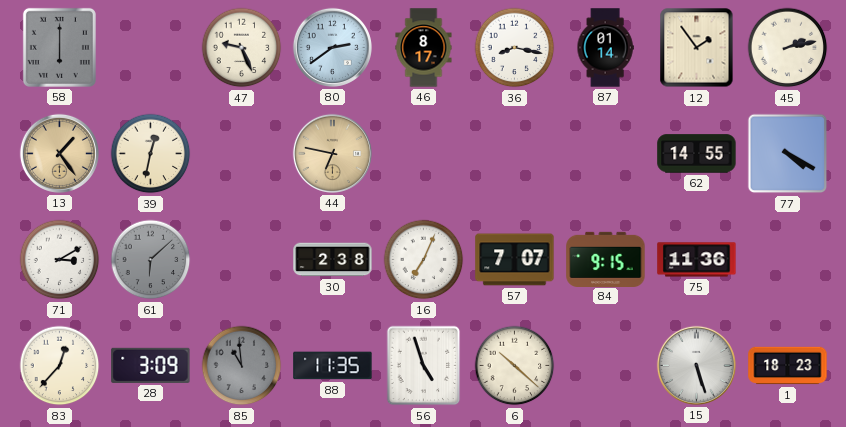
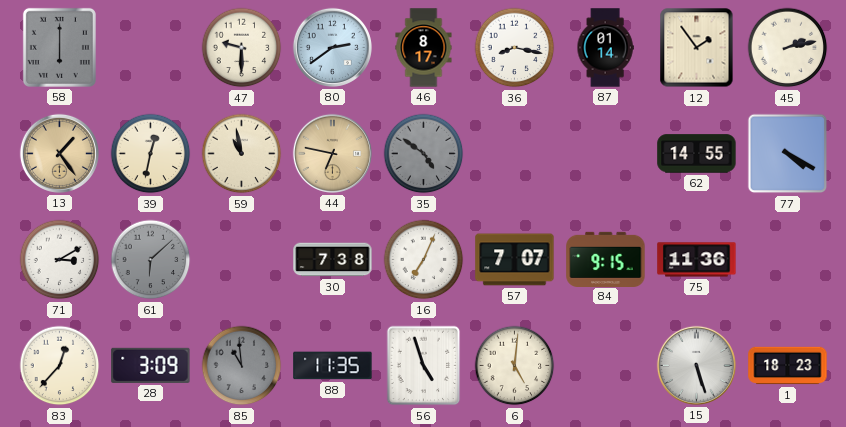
47: 9:26 -> 9:30 (242, 48)
59: none -> 10:58 (242, 154)
35: none -> 4:51 (424, 154)
30: 2:38 -> 7:38 (333, 260)
6: 10:22 -> 5:01 (515, 366)
